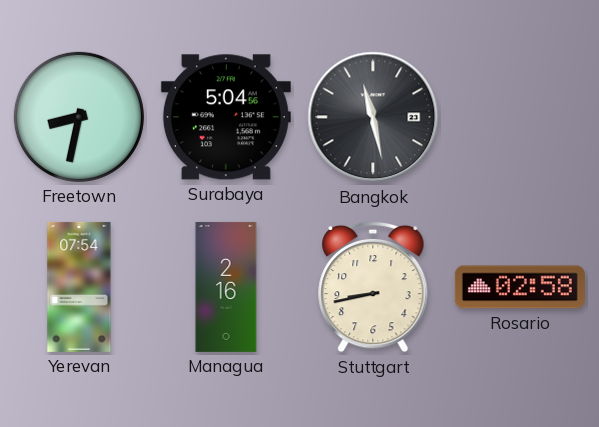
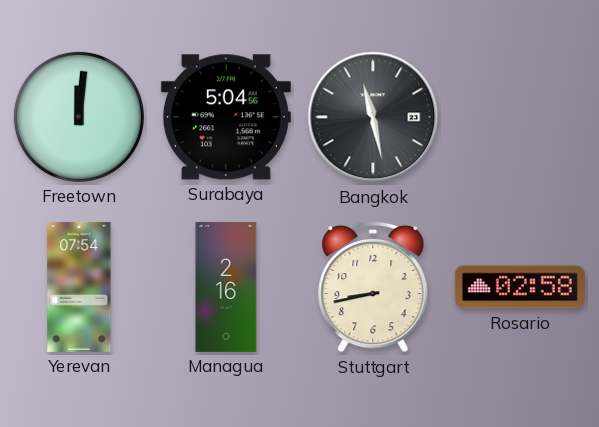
Freetown: 8:32 -> 12:01 (79, 117)
